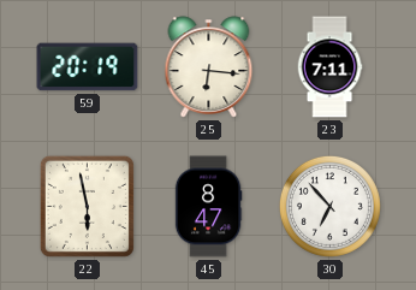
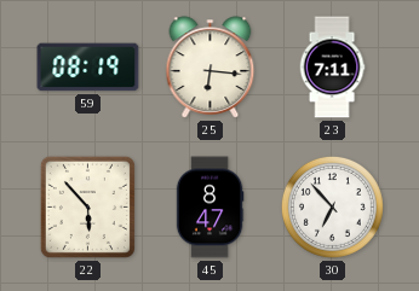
59: 20:19 -> 08:19 (88, 68)
22: 5:58 -> 5:53 (87, 206)
